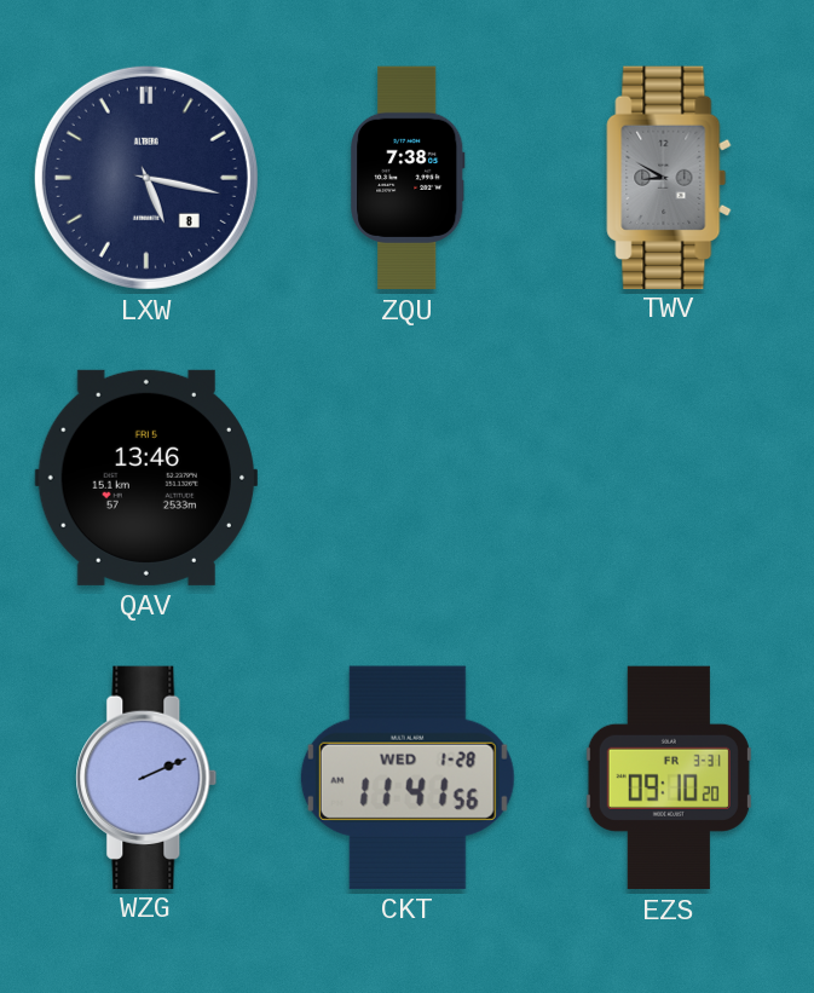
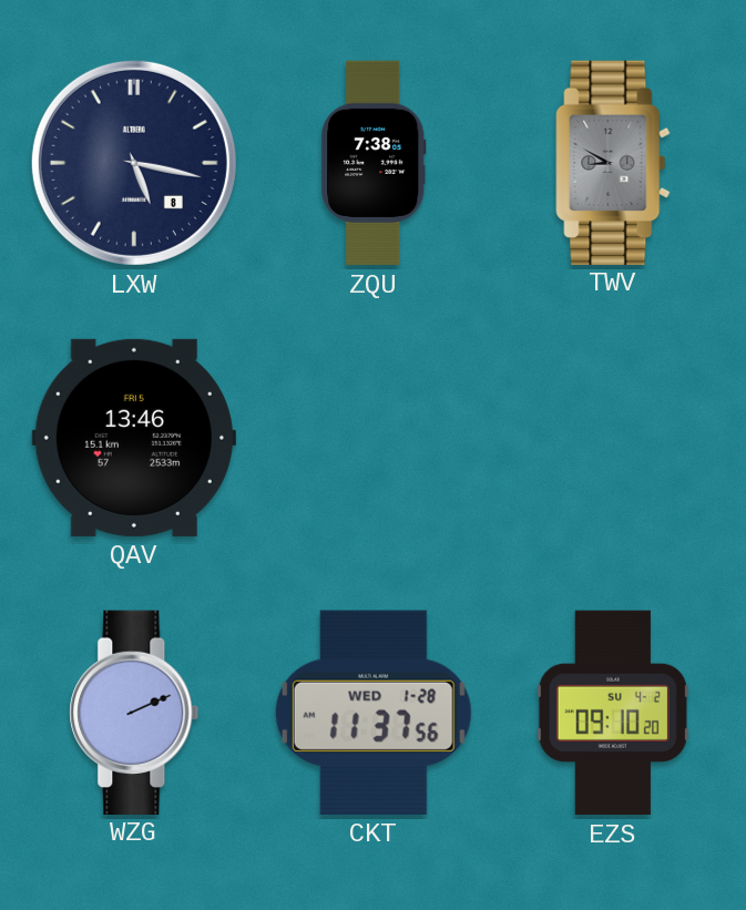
CKT: 11:41 -> 11:37 (374, 713)
EZS date: FR 3-31 -> SU 4-2 (613, 713)
